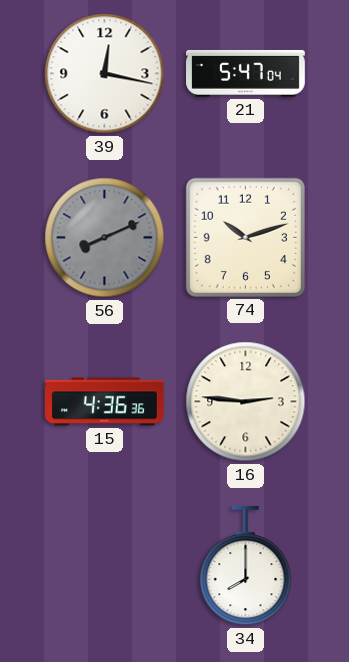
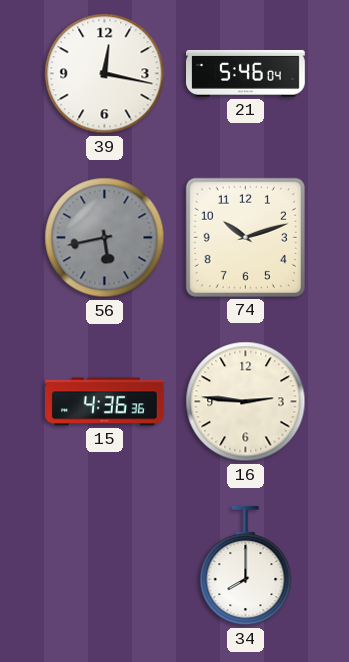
21: 5:47 -> 5:46 (246, 73)
56: 8:11 -> 5:43 (105, 238)
